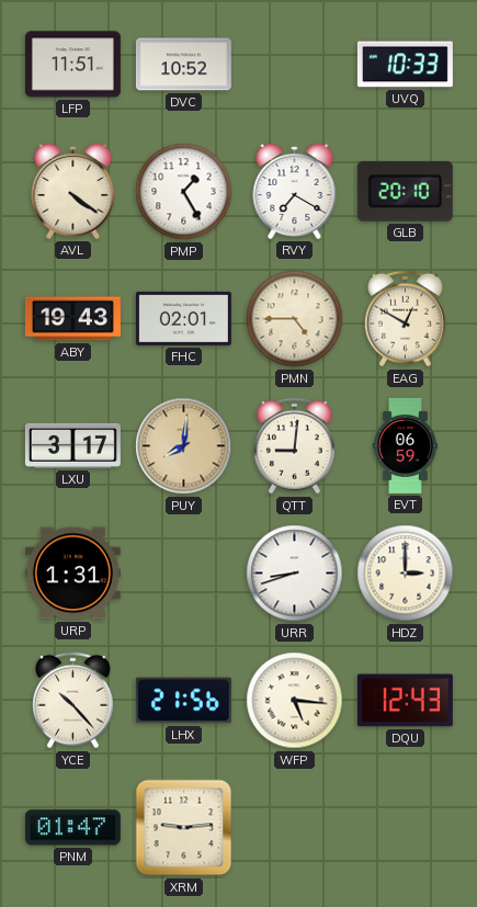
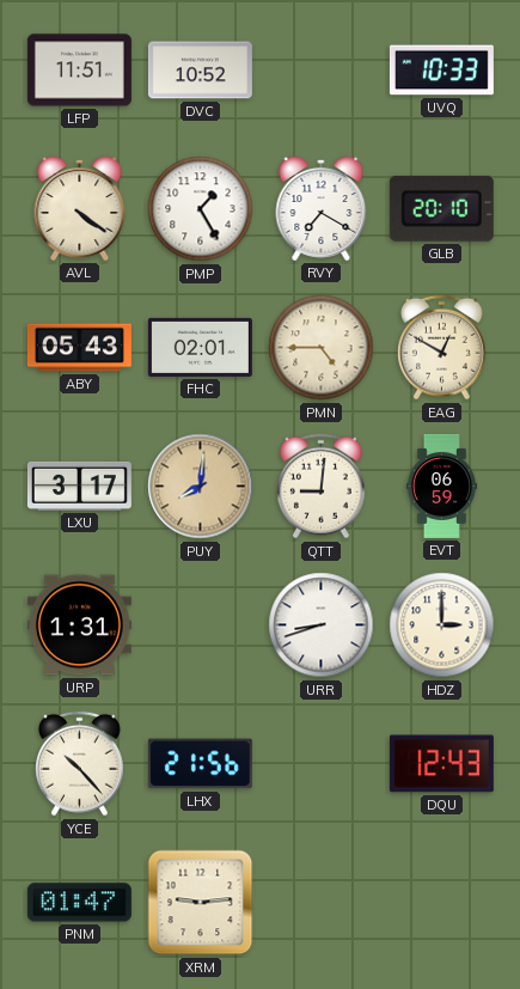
ABY: 19:43 -> 05:43 (79, 348)
WFP: 5:16 -> none (295, 701)
